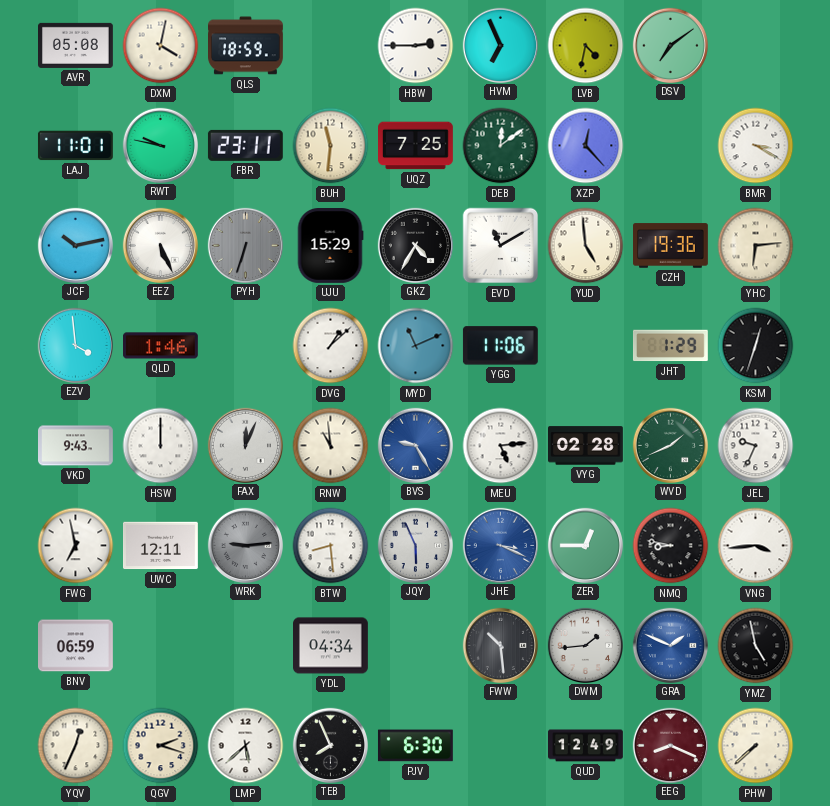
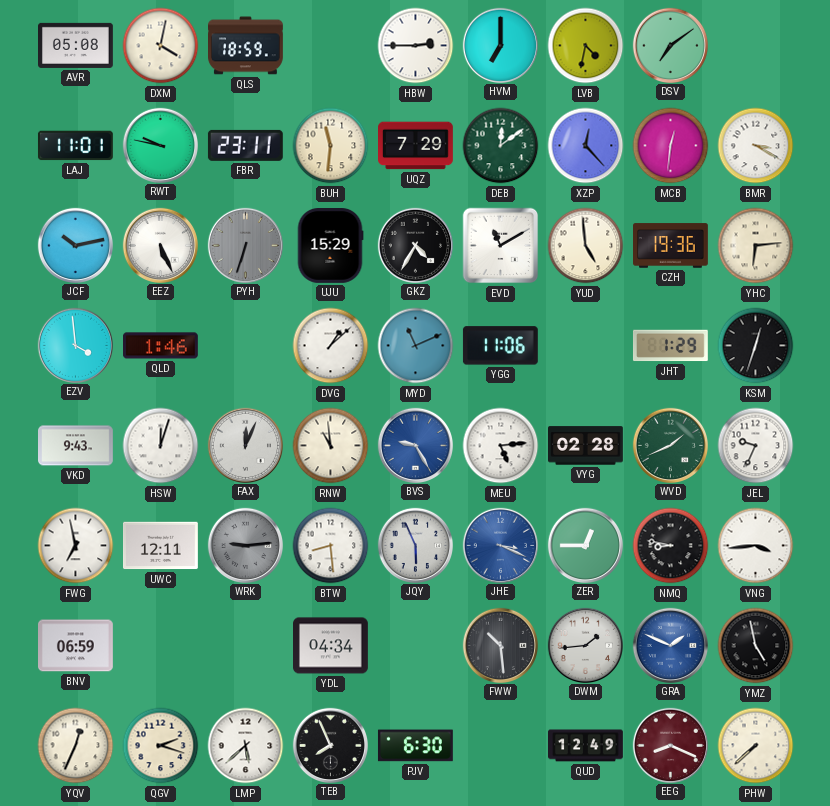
HVM: 6:56 -> 7:00 (500, 45)
UQZ: 7:25 -> 7:29 (416, 146)
MCB: none -> 12:31 (671, 146)
HSW: 12:00 -> 12:03 (161, 446)
